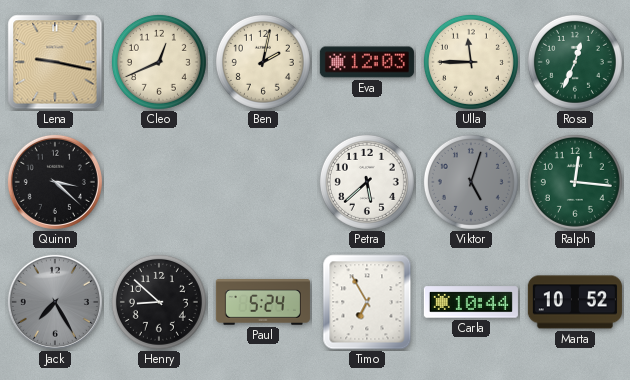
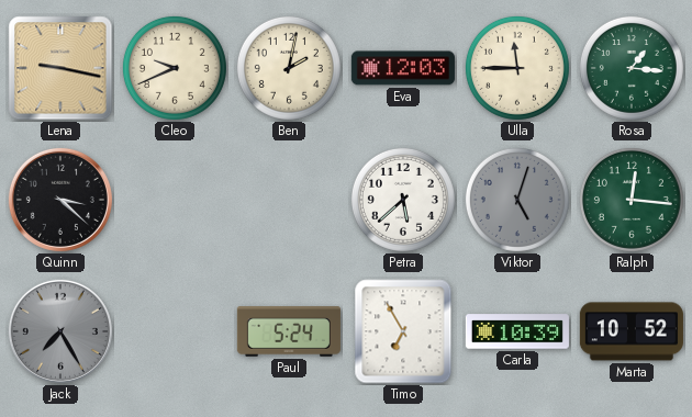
Cleo: 12:41 -> 9:41 (175, 68)
Rosa: 12:34 -> 1:16 (632, 68)
Henry: 8:52 -> none (159, 302)
Carla: 10:44 -> 10:39 (517, 331)
